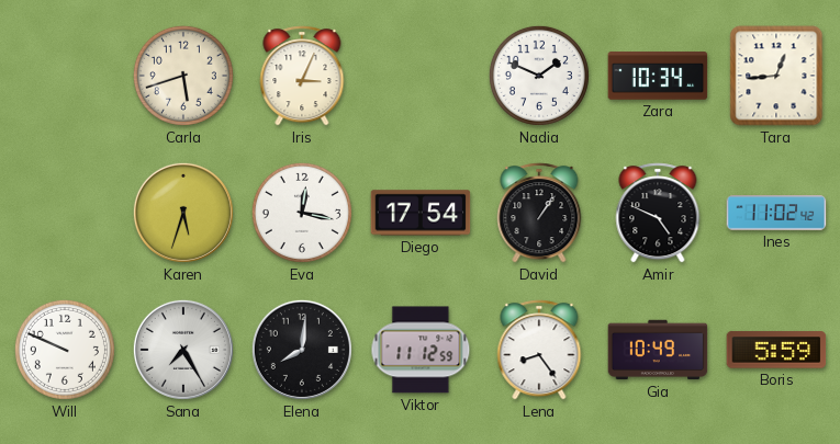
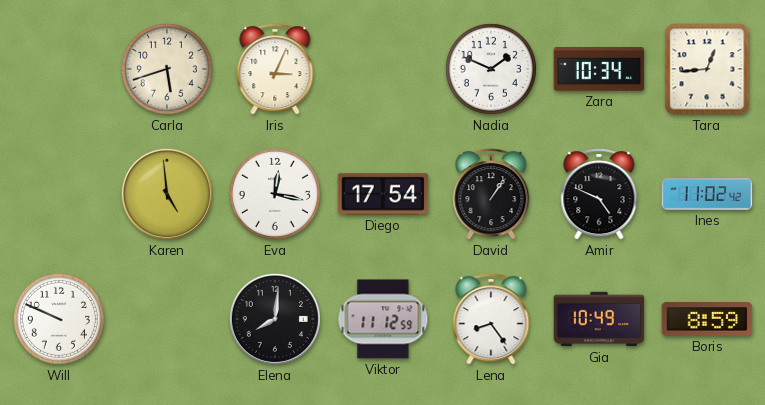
Karen: 5:33 -> 4:59 (167, 194)
Sana: 7:25 -> none (183, 350)
Boris: 5:59 -> 8:59 (707, 319)
